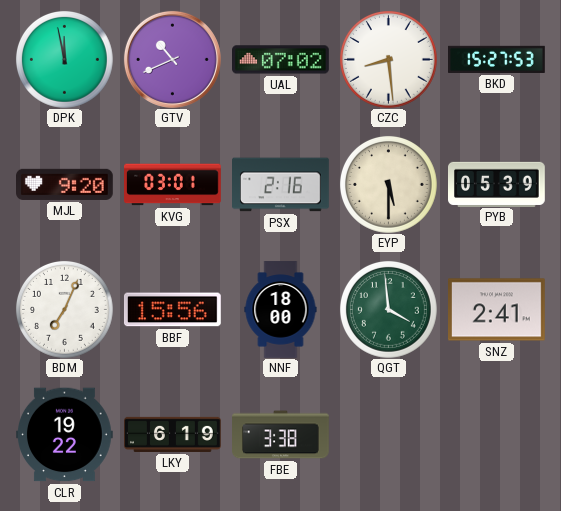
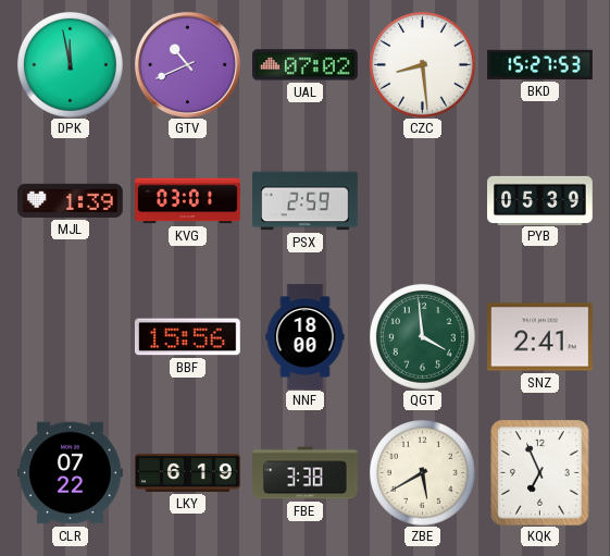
MJL: 9:20 -> 1:39 (71, 200)
PSX: 2:16 -> 2:59 (306, 201)
EYP: 5:30 -> none (388, 184)
BDM: 7:04 -> none (64, 309)
CLR: 19:22 -> 07:22 (71, 473)
ZBE: none -> 5:40 (422, 472)
KQK: none -> 6:56 (540, 472)
